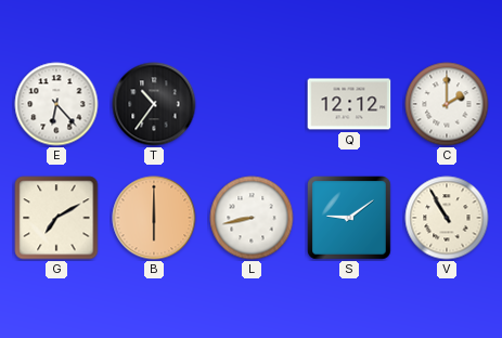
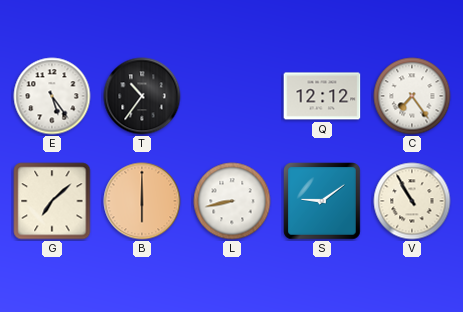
E: 6:23 -> 5:24 (52, 96)
C: 2:00 -> 7:24 (412, 96)
G: 7:10 -> 7:08 (52, 201)
